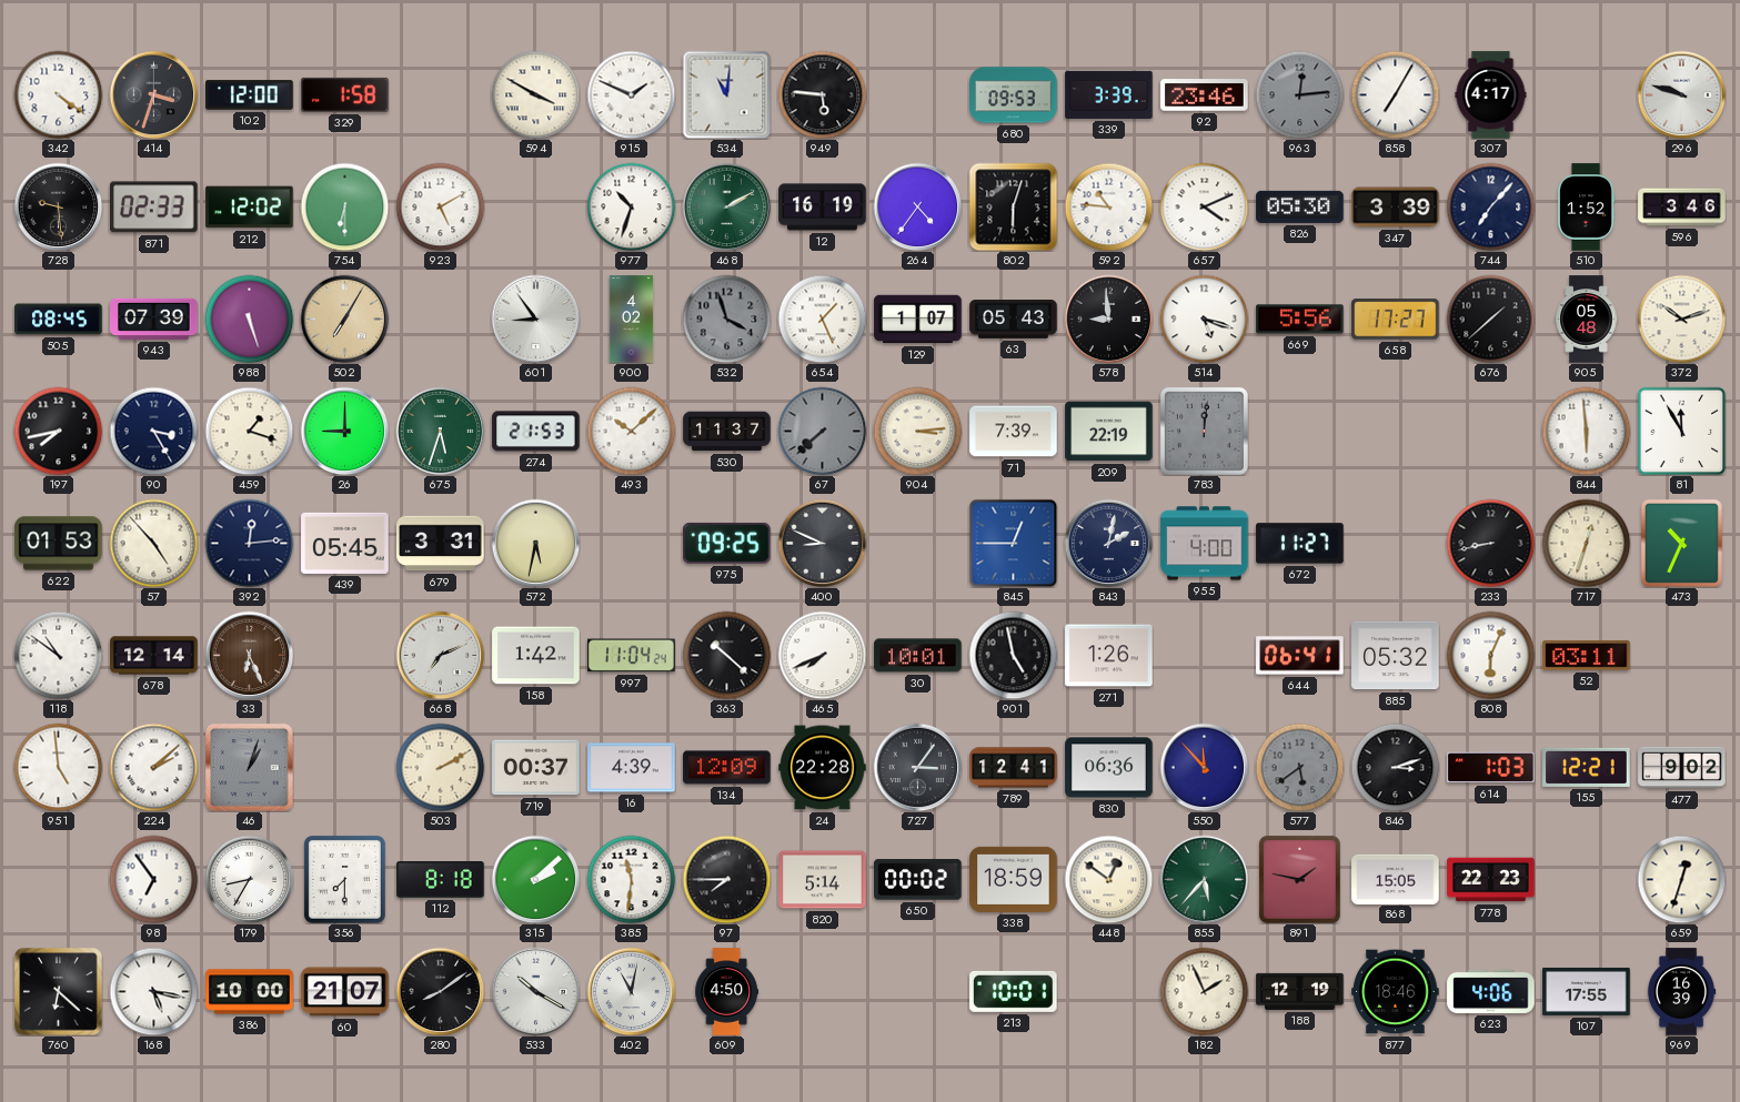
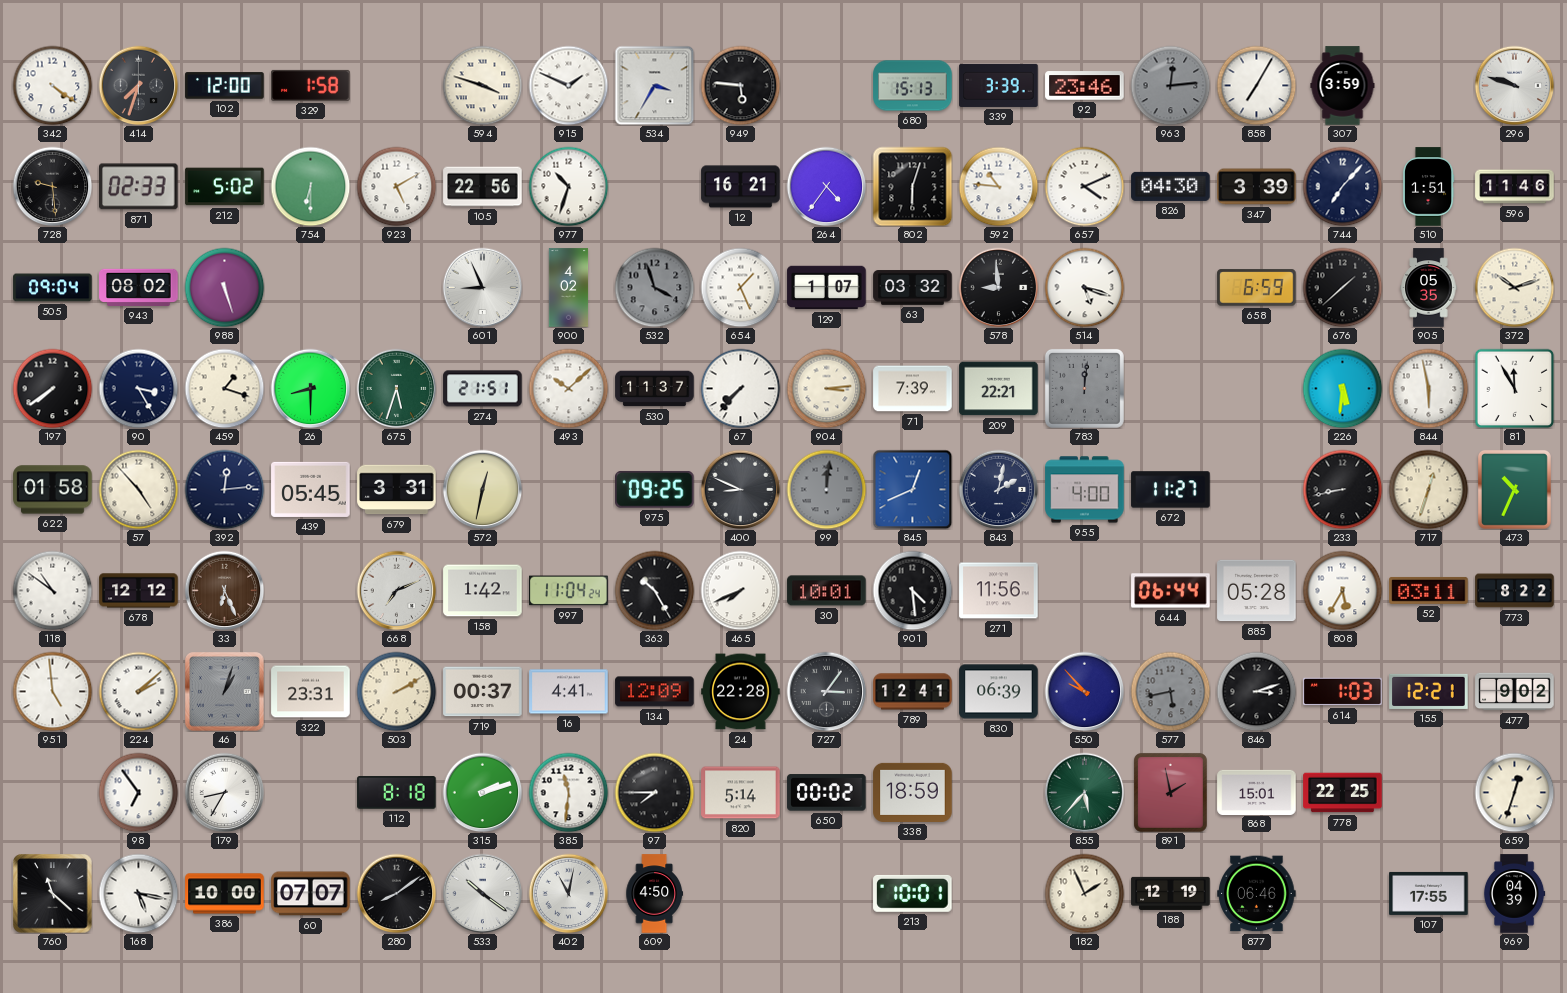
414: 3:33 -> 7:33 (138, 85)
594: 3:50 -> 3:48 (482, 85)
534: 11:01 -> 3:35 (654, 85)
680: 09:53 -> 15:13 (913, 86)
307: 4:17 -> 3:59 (1343, 86)
212: 12:02 -> 5:02 (225, 187)
105: none -> 22:56 (483, 187)
468: 2:10 -> none (726, 206)
12: 16:19 -> 16:21 (741, 187)
826: 05:30 -> 04:30 (1171, 186)
510: 1:52 -> 1:51 (1428, 187)
596: 3:46 -> 11:46 (1515, 187)
505: 08:45 -> 09:04 (53, 288)
943: 07:39 -> 08:02 (139, 287)
502: 7:05 -> none (344, 319)
601: 8:54 -> 8:56 (482, 287)
63: 05:43 -> 03:32 (913, 288)
669: 5:56 -> none (1300, 320)
658: 17:27 -> 6:59 (1257, 288)
905: 05:48 -> 05:35 (1429, 288)
197: 7:43 -> 7:39 (52, 388)
26: 9:00 -> 8:30 (310, 388)
274: 21:53 -> 21:51 (483, 389)
67: 7:38 -> 7:37 (740, 388)
67 dial: grey -> white (740, 388)
209: 22:19 -> 22:21 (999, 389)
226: none -> 5:31 (1342, 388)
844: 5:59 -> 5:58 (1428, 388)
622: 01:53 -> 01:58 (53, 490)
572: 5:32 -> 12:32 (482, 489)
99: none -> 12:01 (826, 489)
845: 12:45 -> 12:41 (912, 489)
678: 12:14 -> 12:12 (139, 591)
363: 10:22 -> 10:25 (654, 590)
901: 4:58 -> 4:29 (912, 590)
271: 1:26 -> 11:56 (999, 591)
644: 06:41 -> 06:44 (1171, 591)
885: 05:32 -> 05:28 (1257, 591)
808: 6:04 -> 5:35 (1342, 590)
773: none -> 8:22 (1515, 591)
322: none -> 23:31 (311, 692)
16: 4:39 -> 4:41 (569, 692)
830: 06:36 -> 06:39 (999, 692)
550: 11:53 -> 9:53 (1084, 691)
577: 5:39 -> 5:43 (1170, 691)
356: 7:30 -> none (344, 879)
315: 2:08 -> 2:12 (482, 792)
448: 12:51 -> none (1108, 879)
891: 1:47 -> 1:58 (1170, 792)
868: 15:05 -> 15:01 (1257, 792)
778: 22:23 -> 22:25 (1343, 793)
760: 6:22 -> 11:22 (53, 894)
60: 21:07 -> 07:07 (311, 894)
533: 10:20 -> 10:21 (482, 893)
877: 18:46 -> 06:46 (1257, 894)
623: 4:06 -> none (1491, 991)
969: 16:39 -> 04:39 (1514, 894)
